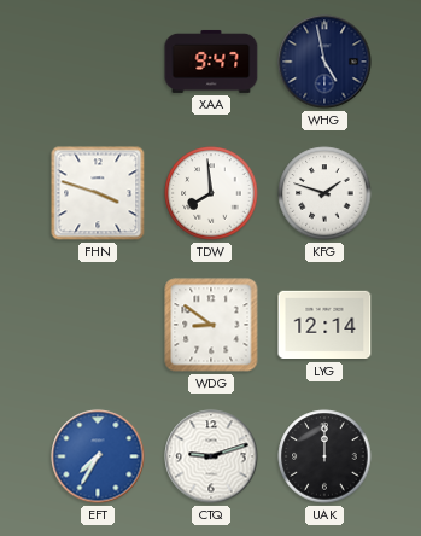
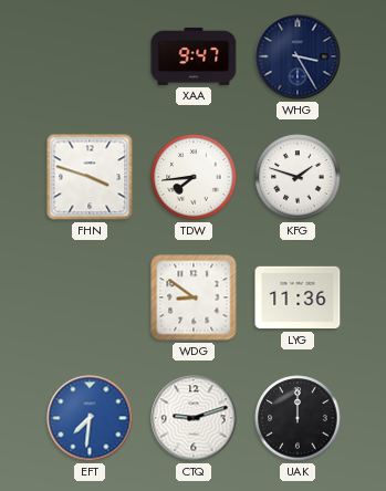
WHG: 4:58 -> 3:25 (298, 56)
TDW: 7:59 -> 7:44 (194, 177)
LYG: 12:14 -> 11:36 (298, 297)
EFT: 7:35 -> 7:31 (90, 418)
